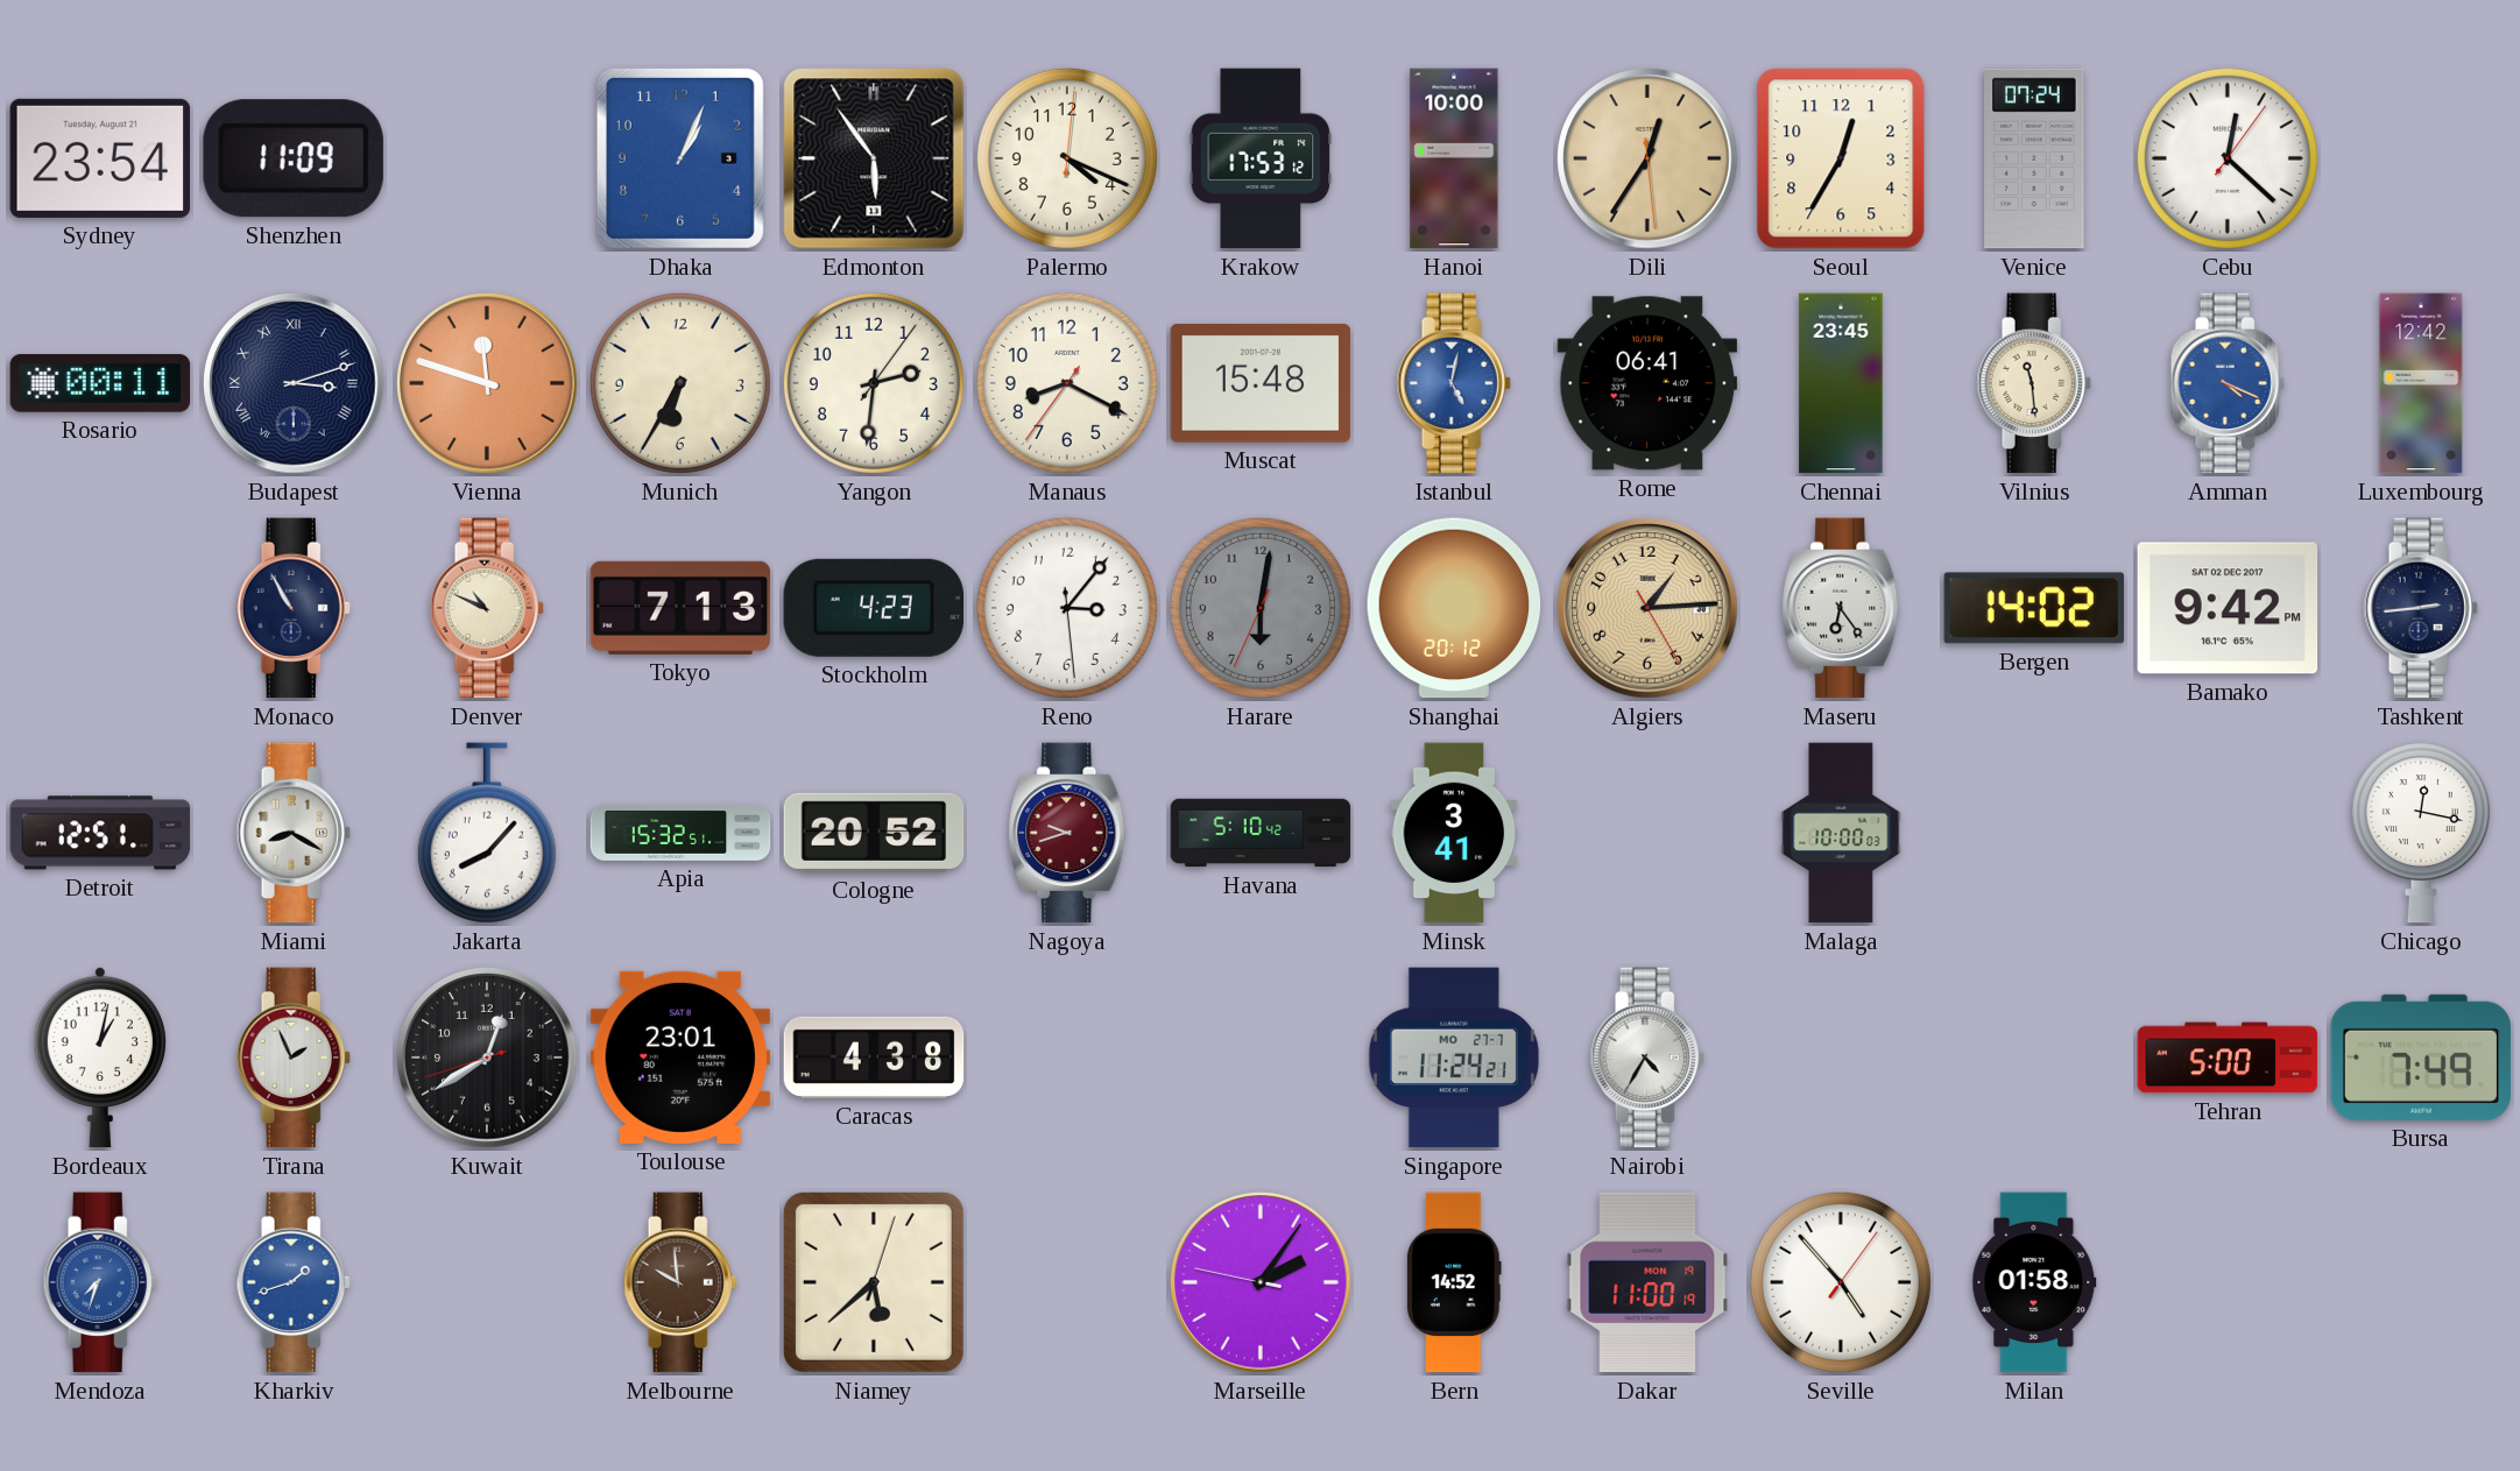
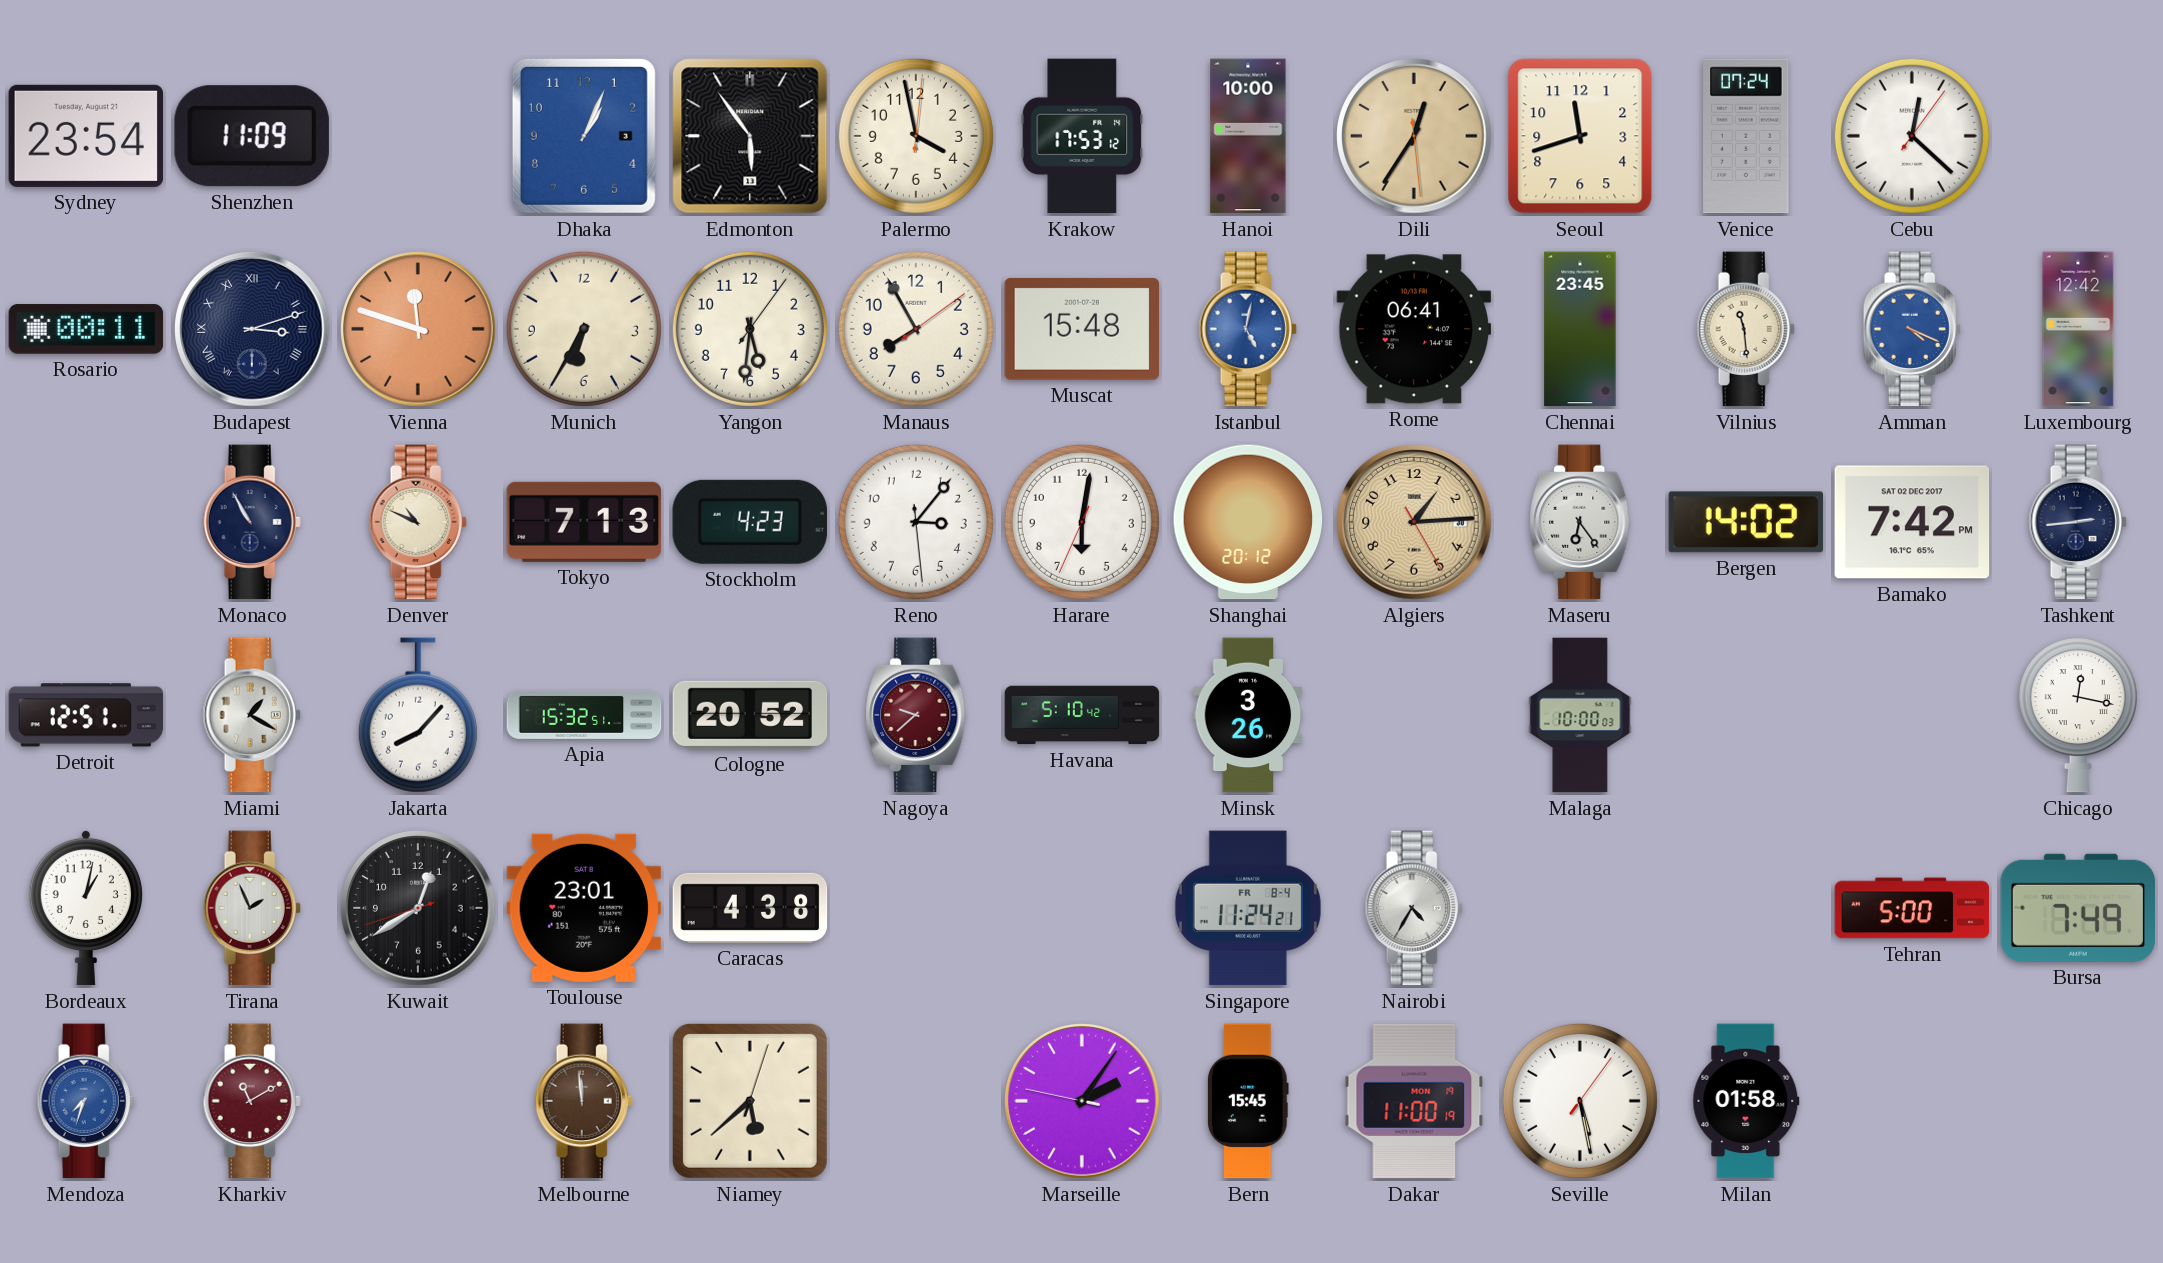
Palermo: 4:19 -> 3:58 (916, 136)
Seoul: 12:35 -> 11:42 (1580, 136)
Yangon: 2:31 -> 5:31 (750, 329)
Manaus: 8:19 -> 7:55 (916, 329)
Harare dial: grey -> white (1082, 522)
Bamako: 9:42 -> 7:42 (1912, 522)
Miami: 8:20 -> 1:20 (252, 715)
Nagoya: 9:42 -> 9:38 (916, 715)
Minsk: 3:41 -> 3:26 (1248, 715)
Singapore date: MO 27-7 -> FR 8-4 (1248, 908)
Kharkiv: 1:42 -> 11:10 (252, 1101)
Kharkiv dial: blue -> burgundy (252, 1101)
Melbourne: 9:59 -> 11:59 (584, 1101)
Bern: 14:52 -> 15:45 (1249, 1101)
Seville: 4:53 -> 5:28 (1580, 1101)
